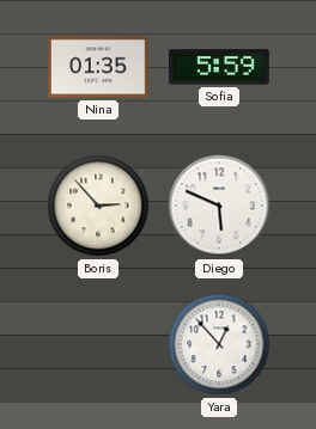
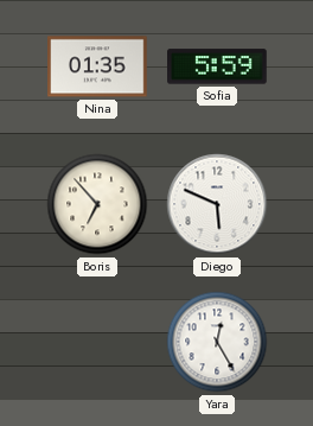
Boris: 2:53 -> 6:53 (97, 204)
Yara: 12:53 -> 12:25 (217, 342)
